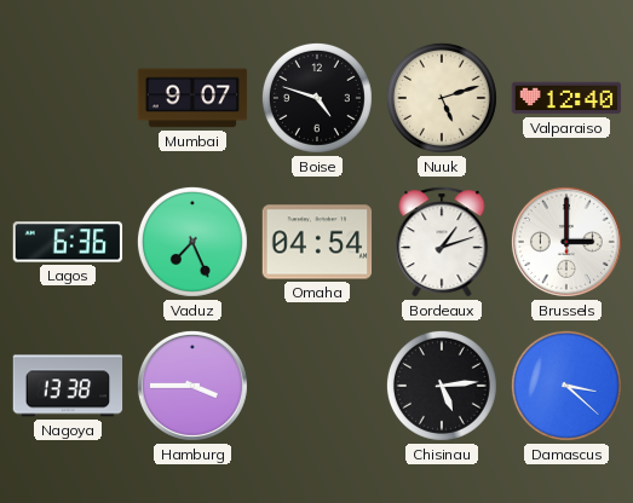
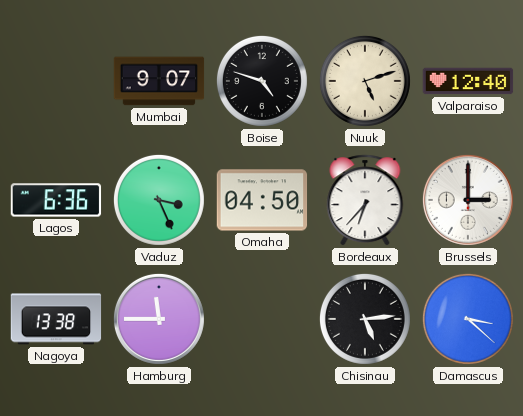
Vaduz: 7:26 -> 3:26 (159, 200)
Omaha: 04:54 -> 04:50 (262, 200)
Bordeaux: 1:12 -> 6:37 (365, 200)
Hamburg: 3:45 -> 11:45 (159, 319)
